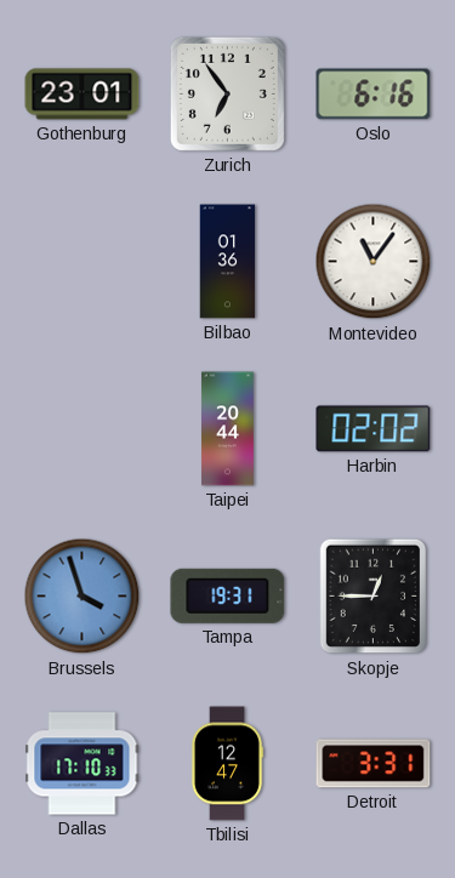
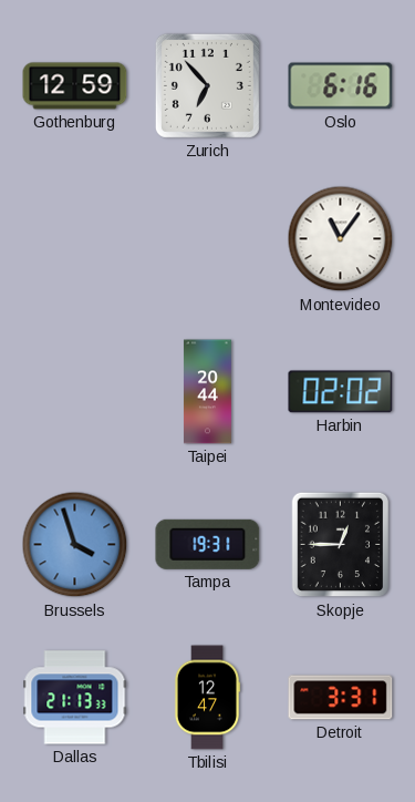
Gothenburg: 23:01 -> 12:59 (75, 86)
Zurich: 6:54 -> 6:53 (207, 85)
Bilbao: 01:36 -> none (228, 262)
Dallas: 17:10 -> 21:13 (75, 698)
